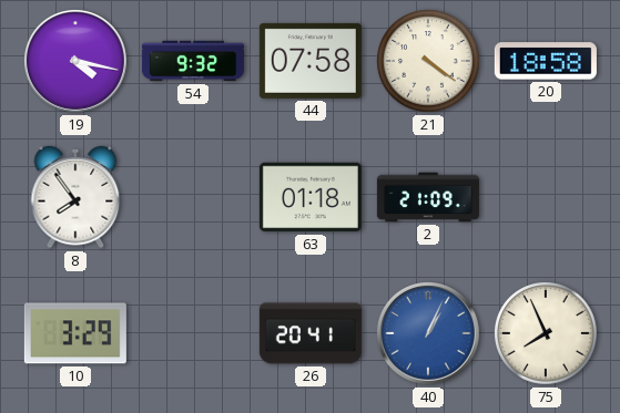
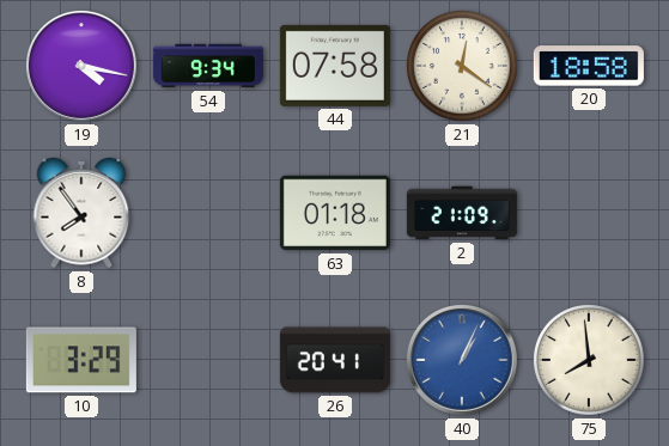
54: 9:32 -> 9:34 (208, 66)
21: 4:21 -> 12:21 (462, 66)
75: 7:56 -> 7:59 (589, 360)
